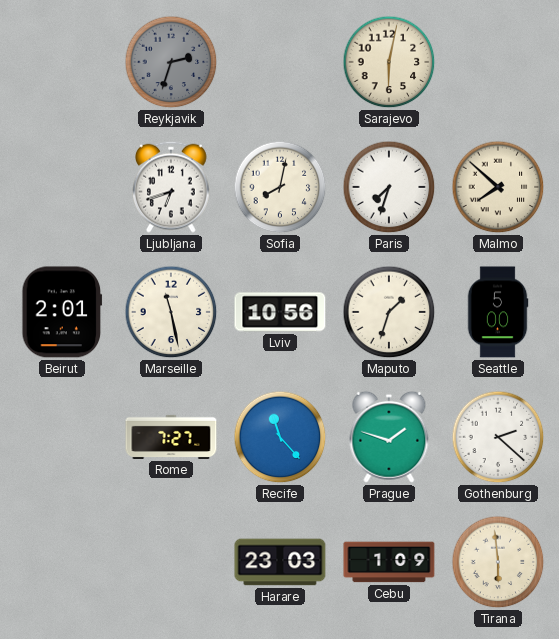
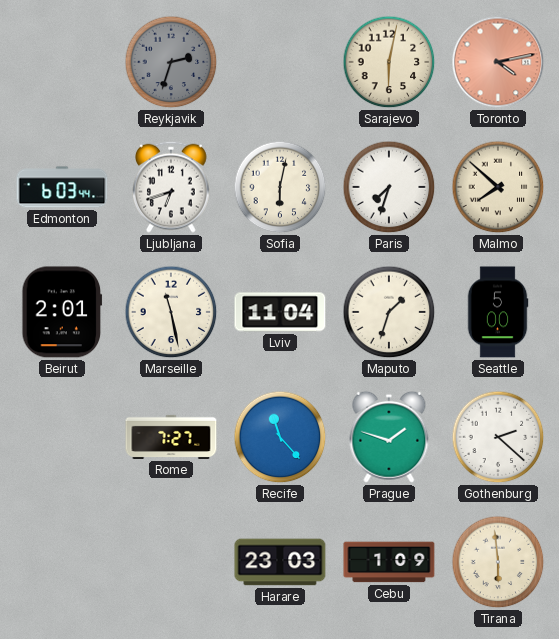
Toronto: none -> 4:13 (498, 62)
Edmonton: none -> 6:03 (62, 187)
Sofia: 8:02 -> 6:02 (280, 187)
Lviv: 10:56 -> 11:04 (280, 312)
